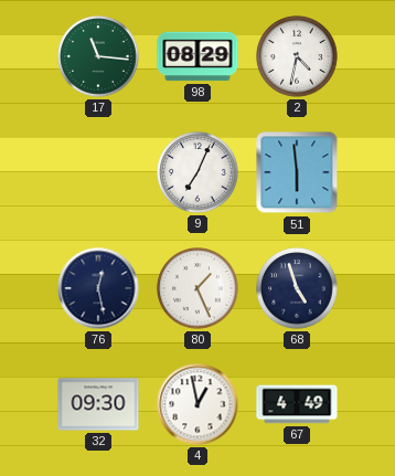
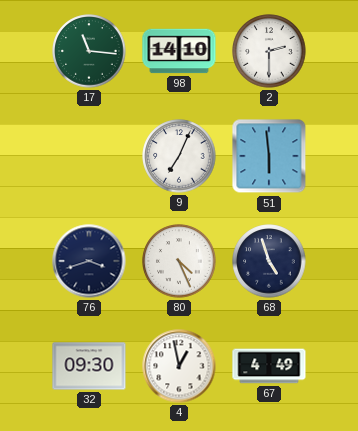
98: 08:29 -> 14:10 (179, 51)
2: 4:32 -> 2:30 (269, 51)
76: 12:28 -> 3:42 (89, 261)
80: 1:26 -> 4:26 (179, 261)
